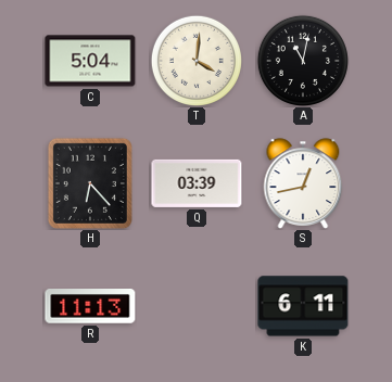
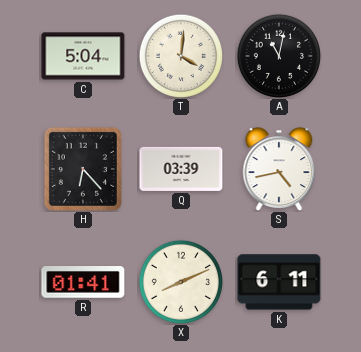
S: 12:43 -> 4:43 (279, 169)
R: 11:13 -> 01:41 (83, 282)
X: none -> 8:11 (181, 282)
